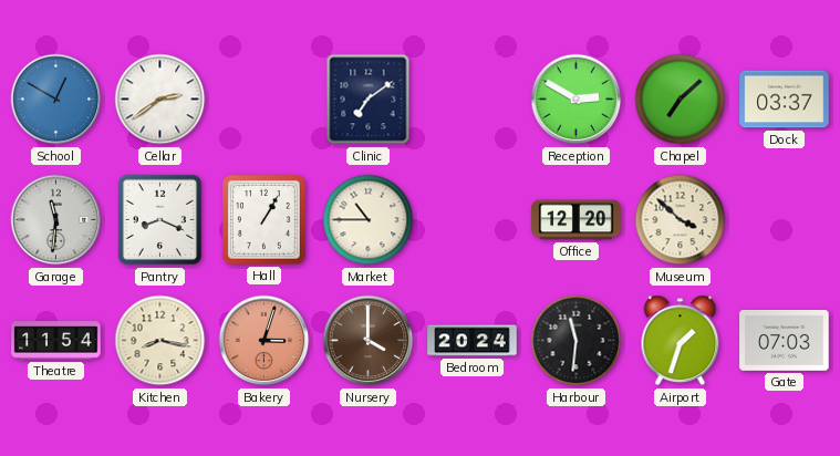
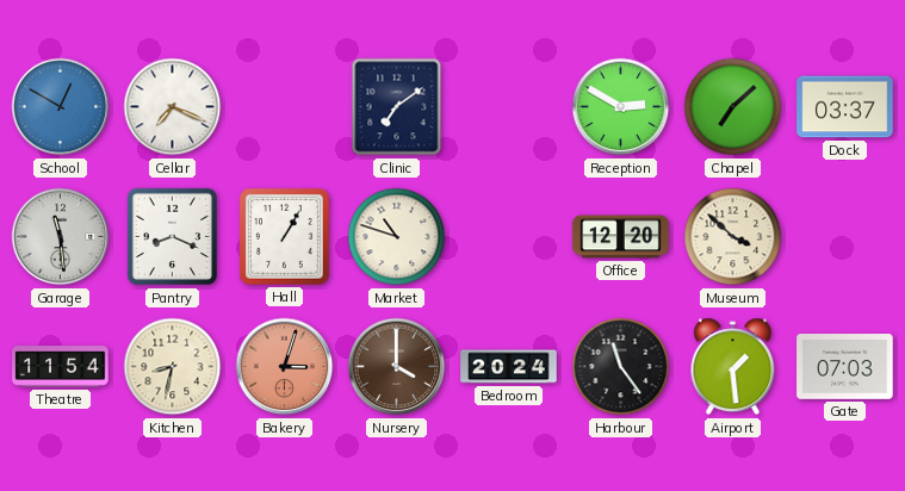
Cellar: 2:39 -> 7:19 (173, 107)
Garage: 11:31 -> 11:29 (61, 237)
Market: 10:45 -> 10:48 (397, 237)
Kitchen: 8:17 -> 8:32 (173, 367)
Harbour: 11:31 -> 11:24 (621, 367)
Airport: 1:33 -> 1:29 (733, 367)
